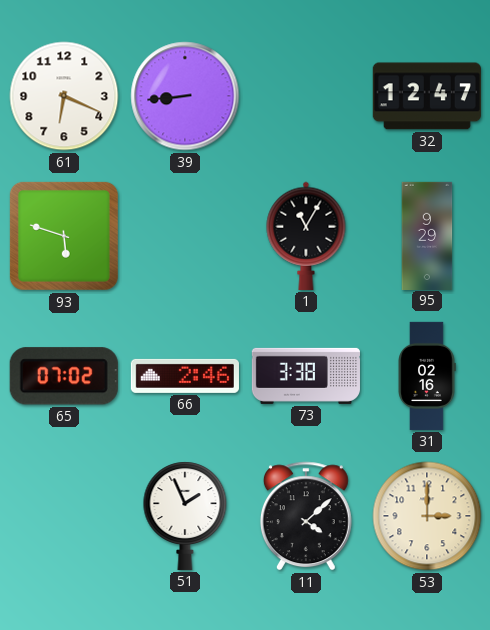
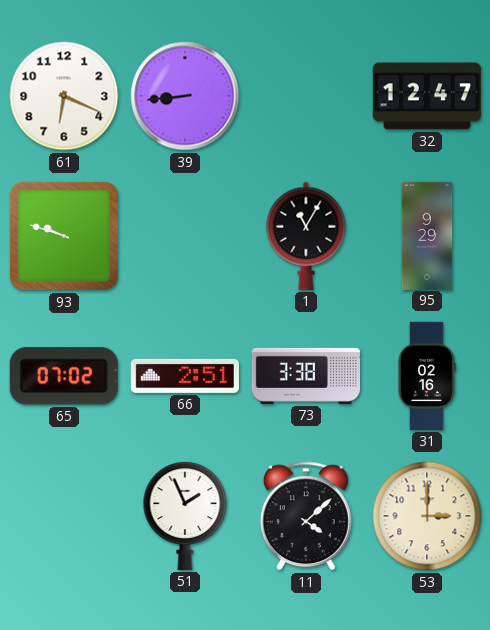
93: 5:48 -> 9:48 (64, 236)
66: 2:46 -> 2:51 (185, 376)
